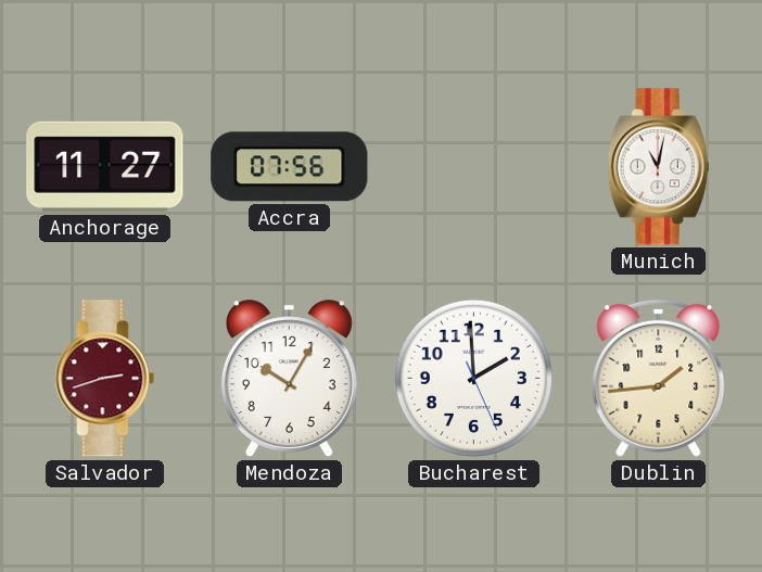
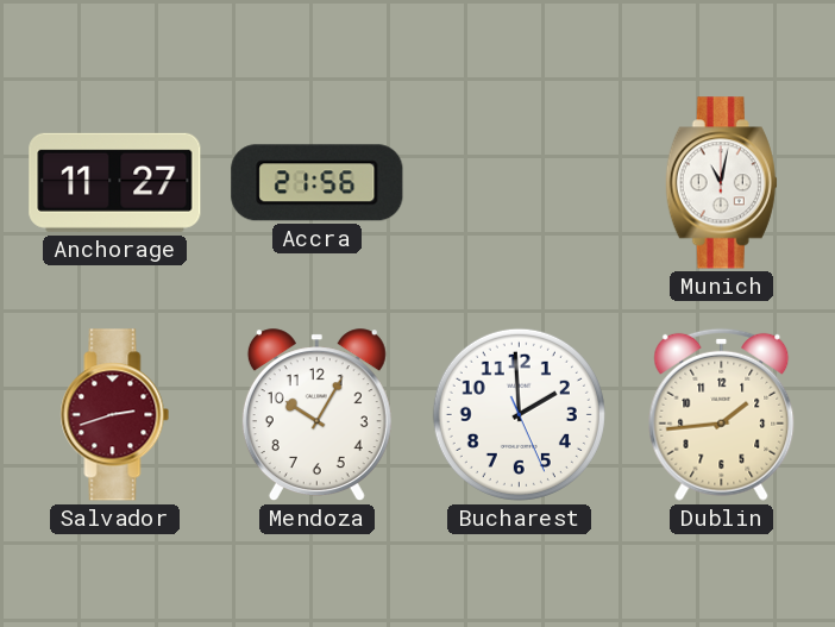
Accra: 07:56 -> 21:56 (318, 183)
